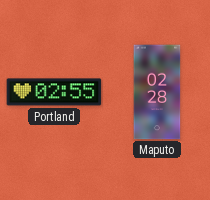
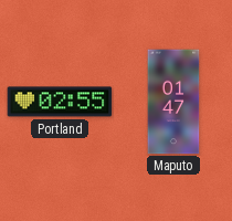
Maputo: 02:28 -> 01:47 (173, 102)
